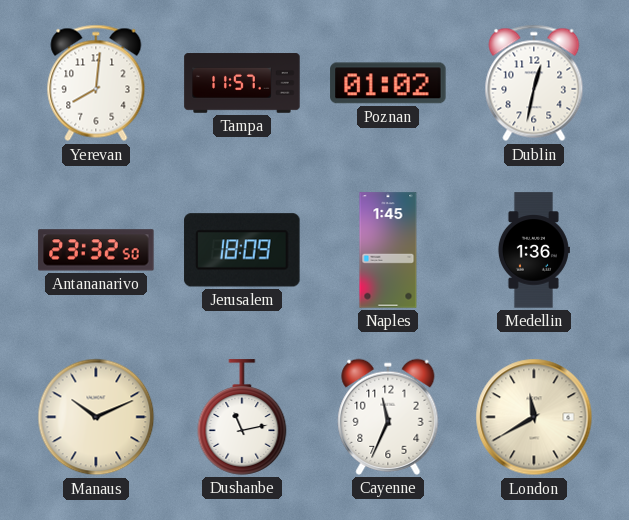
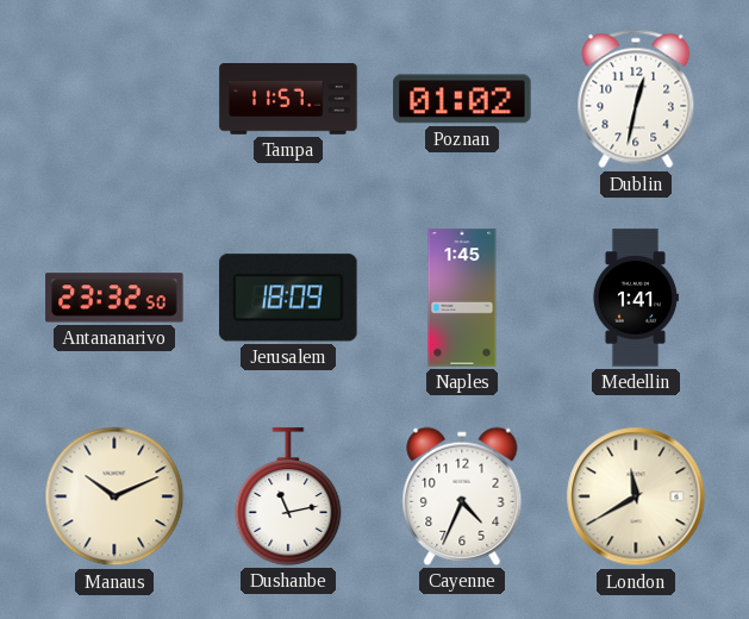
Yerevan: 8:01 -> none (96, 83)
Medellin: 1:36 -> 1:41 (635, 298)
Cayenne: 11:34 -> 4:34 (462, 496)
